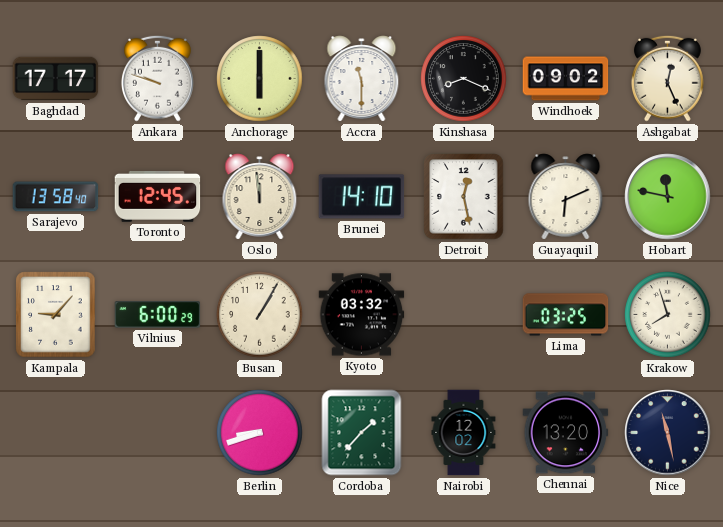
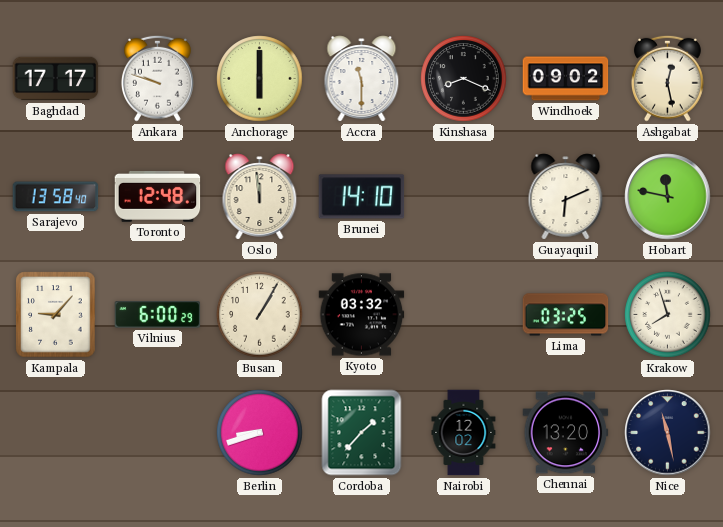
Ashgabat: 12:26 -> 12:28 (668, 78)
Toronto: 12:45 -> 12:48 (158, 196)
Detroit: 12:28 -> none (464, 197)
